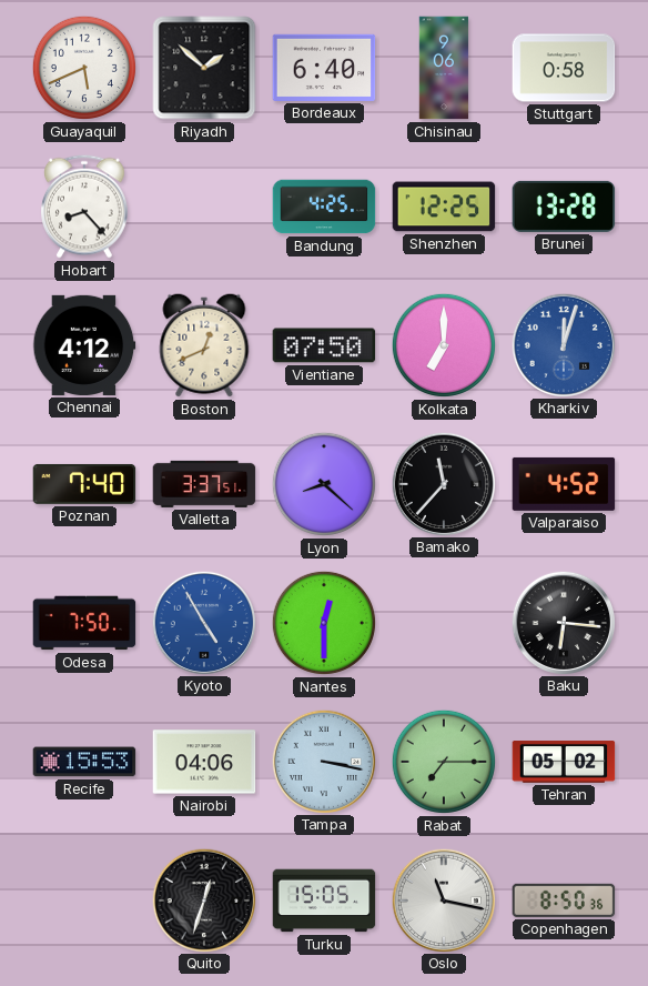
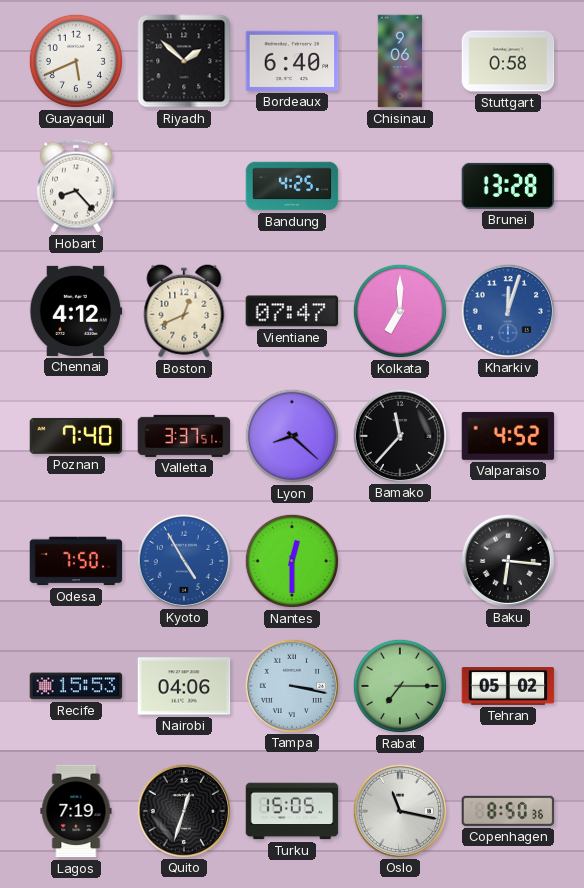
Shenzhen: 12:25 -> none (444, 207)
Vientiane: 07:50 -> 07:47 (292, 311)
Lagos: none -> 7:19 (76, 811)
